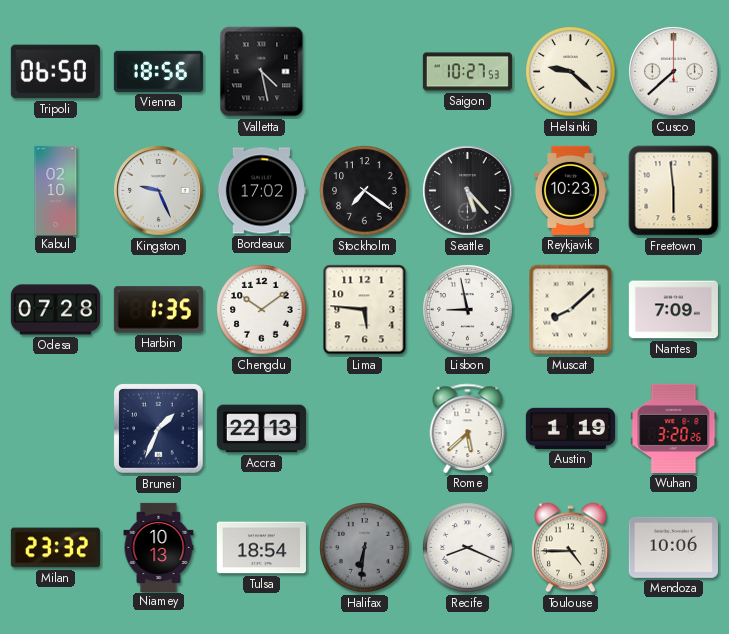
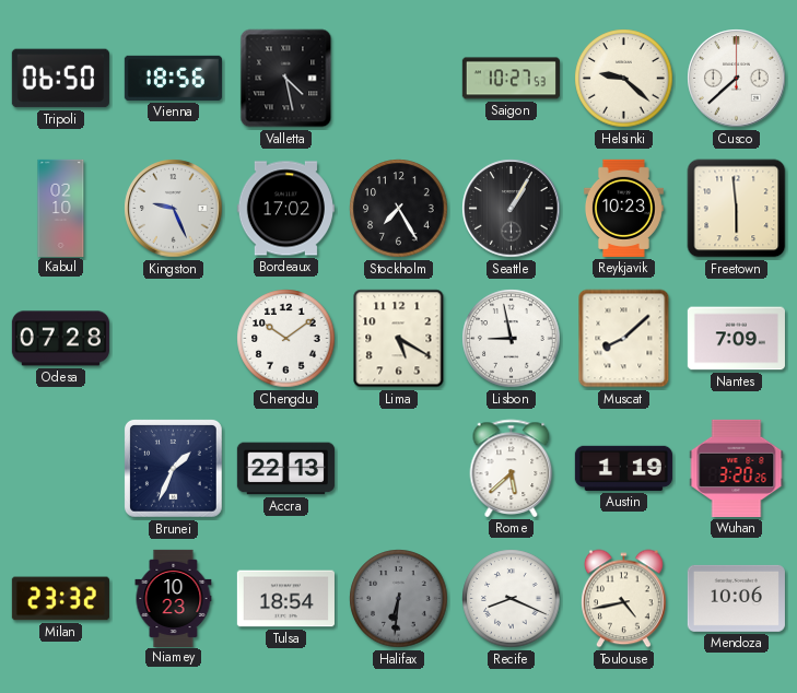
Stockholm: 7:21 -> 7:25 (399, 209)
Seattle: 5:23 -> 1:05 (512, 209)
Harbin: 1:35 -> none (158, 310)
Lima: 5:46 -> 5:20 (399, 339)
Niamey: 10:13 -> 10:23 (174, 598)
Toulouse: 4:45 -> 4:43 (624, 599)
